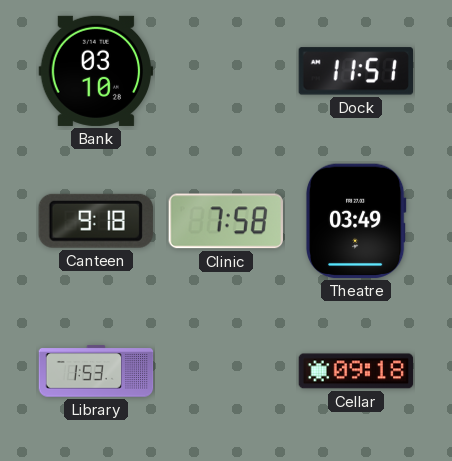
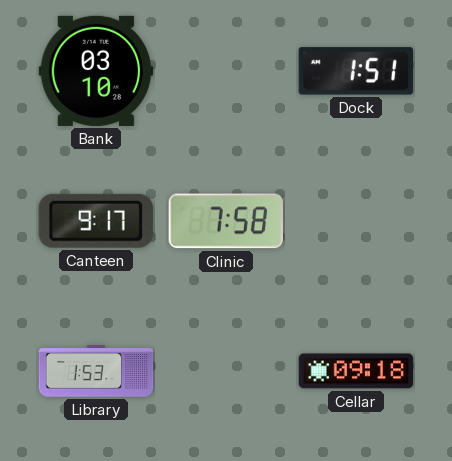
Dock: 11:51 -> 1:51 (355, 71)
Canteen: 9:18 -> 9:17 (96, 221)
Theatre: 03:49 -> none (356, 221)
